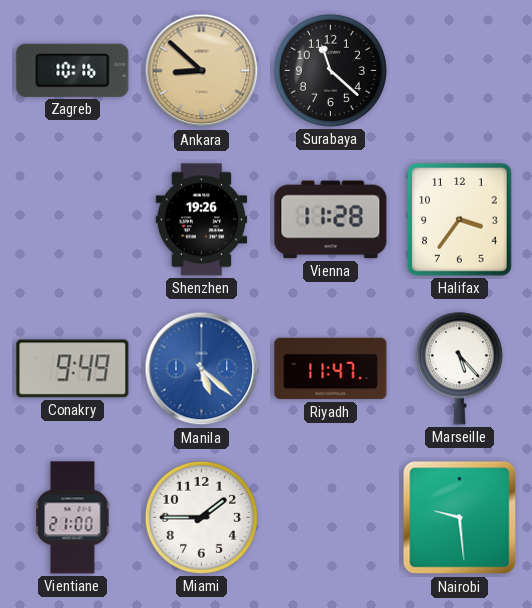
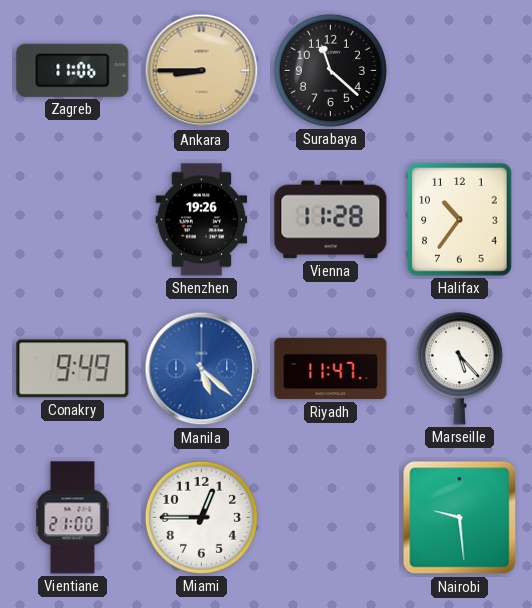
Zagreb: 10:16 -> 11:06 (73, 70)
Ankara: 8:52 -> 8:45 (202, 71)
Halifax: 3:36 -> 10:36 (460, 220)
Miami: 1:45 -> 12:45 (201, 517)
